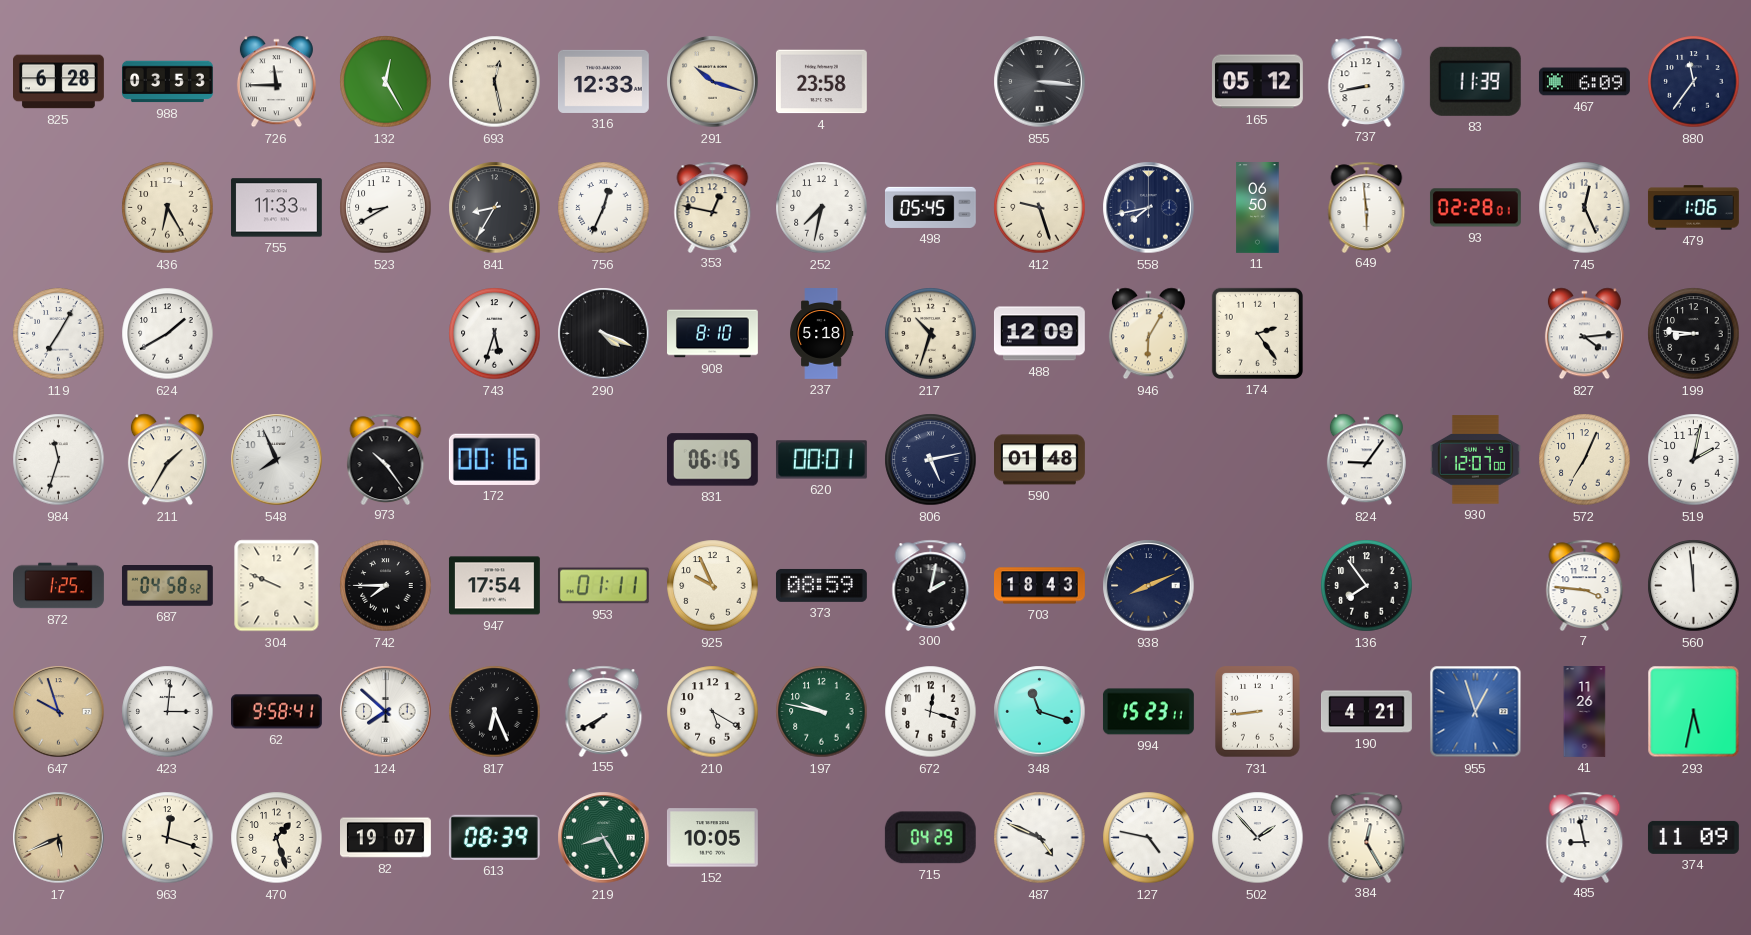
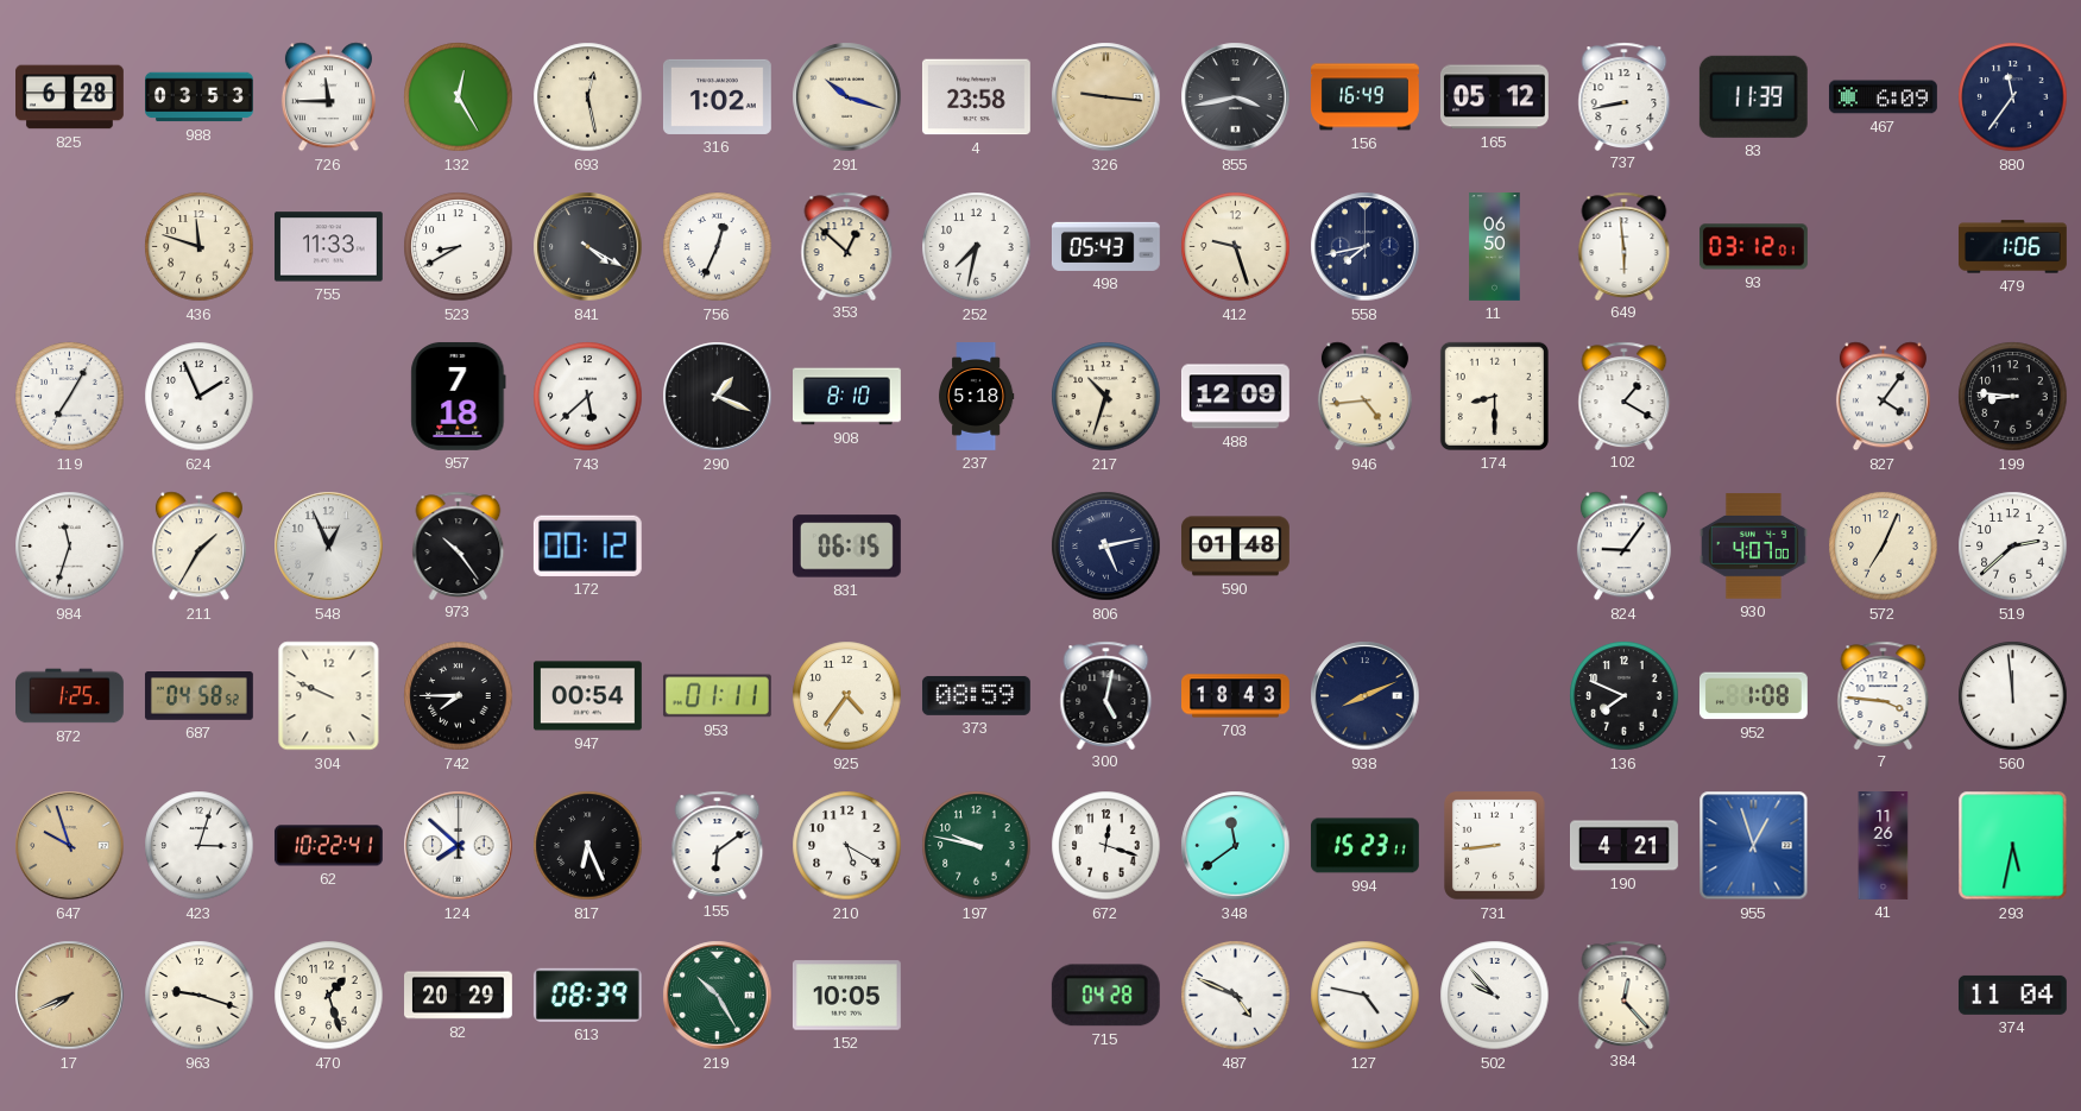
316: 12:33 -> 1:02 (717, 96)
326: none -> 9:16 (1106, 97)
855: 3:16 -> 3:43 (1236, 97)
156: none -> 16:49 (1366, 97)
436: 6:25 -> 11:48 (200, 247)
841: 8:35 -> 4:20 (588, 247)
353: 12:47 -> 12:52 (847, 246)
498: 05:45 -> 05:43 (1105, 246)
93: 02:28 -> 03:12 (1753, 247)
745: 12:26 -> none (1585, 208)
624: 1:40 -> 1:56 (200, 397)
957: none -> 7:18 (459, 396)
743: 5:33 -> 5:38 (588, 397)
290: 4:19 -> 1:19 (718, 397)
946: 6:05 -> 4:44 (1364, 397)
174: 2:24 -> 8:30 (1494, 396)
102: none -> 1:20 (1625, 396)
827: 4:14 -> 4:06 (1883, 397)
548: 7:56 -> 12:56 (329, 547)
172: 00:16 -> 00:12 (587, 545)
620: 00:01 -> none (821, 460)
930: 12:07 -> 4:07 (1753, 547)
519: 2:02 -> 2:38 (2013, 547)
947: 17:54 -> 00:54 (587, 696)
925: 9:56 -> 4:36 (847, 696)
300: 2:02 -> 5:02 (1106, 695)
136: 7:54 -> 7:49 (1625, 696)
952: none -> 1:08 (1753, 696)
423: 3:01 -> 3:03 (200, 846)
62: 9:58 -> 10:22 (328, 846)
155: 7:40 -> 6:09 (718, 845)
348: 11:18 -> 11:39 (1236, 846)
17: 5:41 -> 7:41 (70, 996)
963: 12:18 -> 9:18 (200, 996)
82: 19:07 -> 20:29 (459, 996)
219: 8:25 -> 10:25 (718, 996)
715: 04:29 -> 04:28 (1105, 996)
502: 1:53 -> 9:53 (1495, 996)
384: 12:25 -> 12:23 (1625, 995)
485: 8:58 -> none (1585, 837)
374: 11:09 -> 11:04 (2012, 995)
